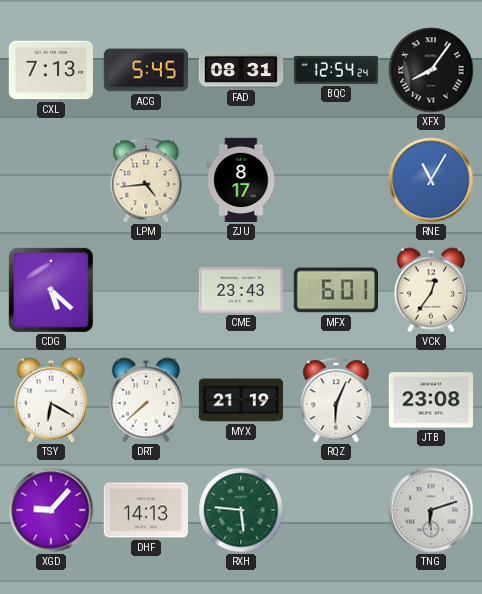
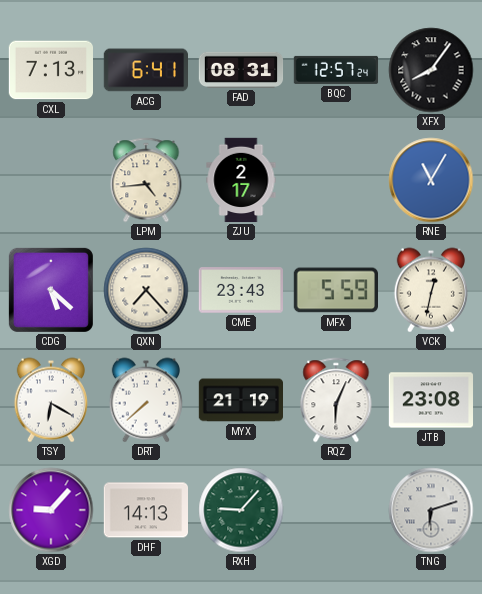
ACG: 5:45 -> 6:41 (145, 70)
BQC: 12:54 -> 12:57 (336, 70)
ZJU: 8:17 -> 2:17 (241, 180)
QXN: none -> 7:23 (146, 290)
MFX: 6:01 -> 5:59 (335, 290)
VCK: 12:36 -> 12:32 (430, 290)
RXH: 5:46 -> 9:07 (241, 510)
